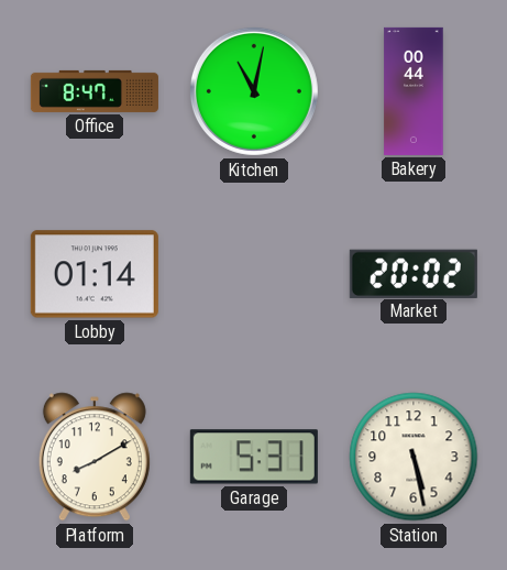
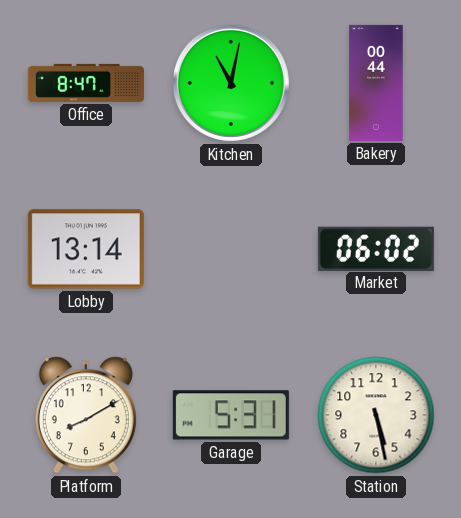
Lobby: 01:14 -> 13:14 (86, 249)
Market: 20:02 -> 06:02 (376, 248)
